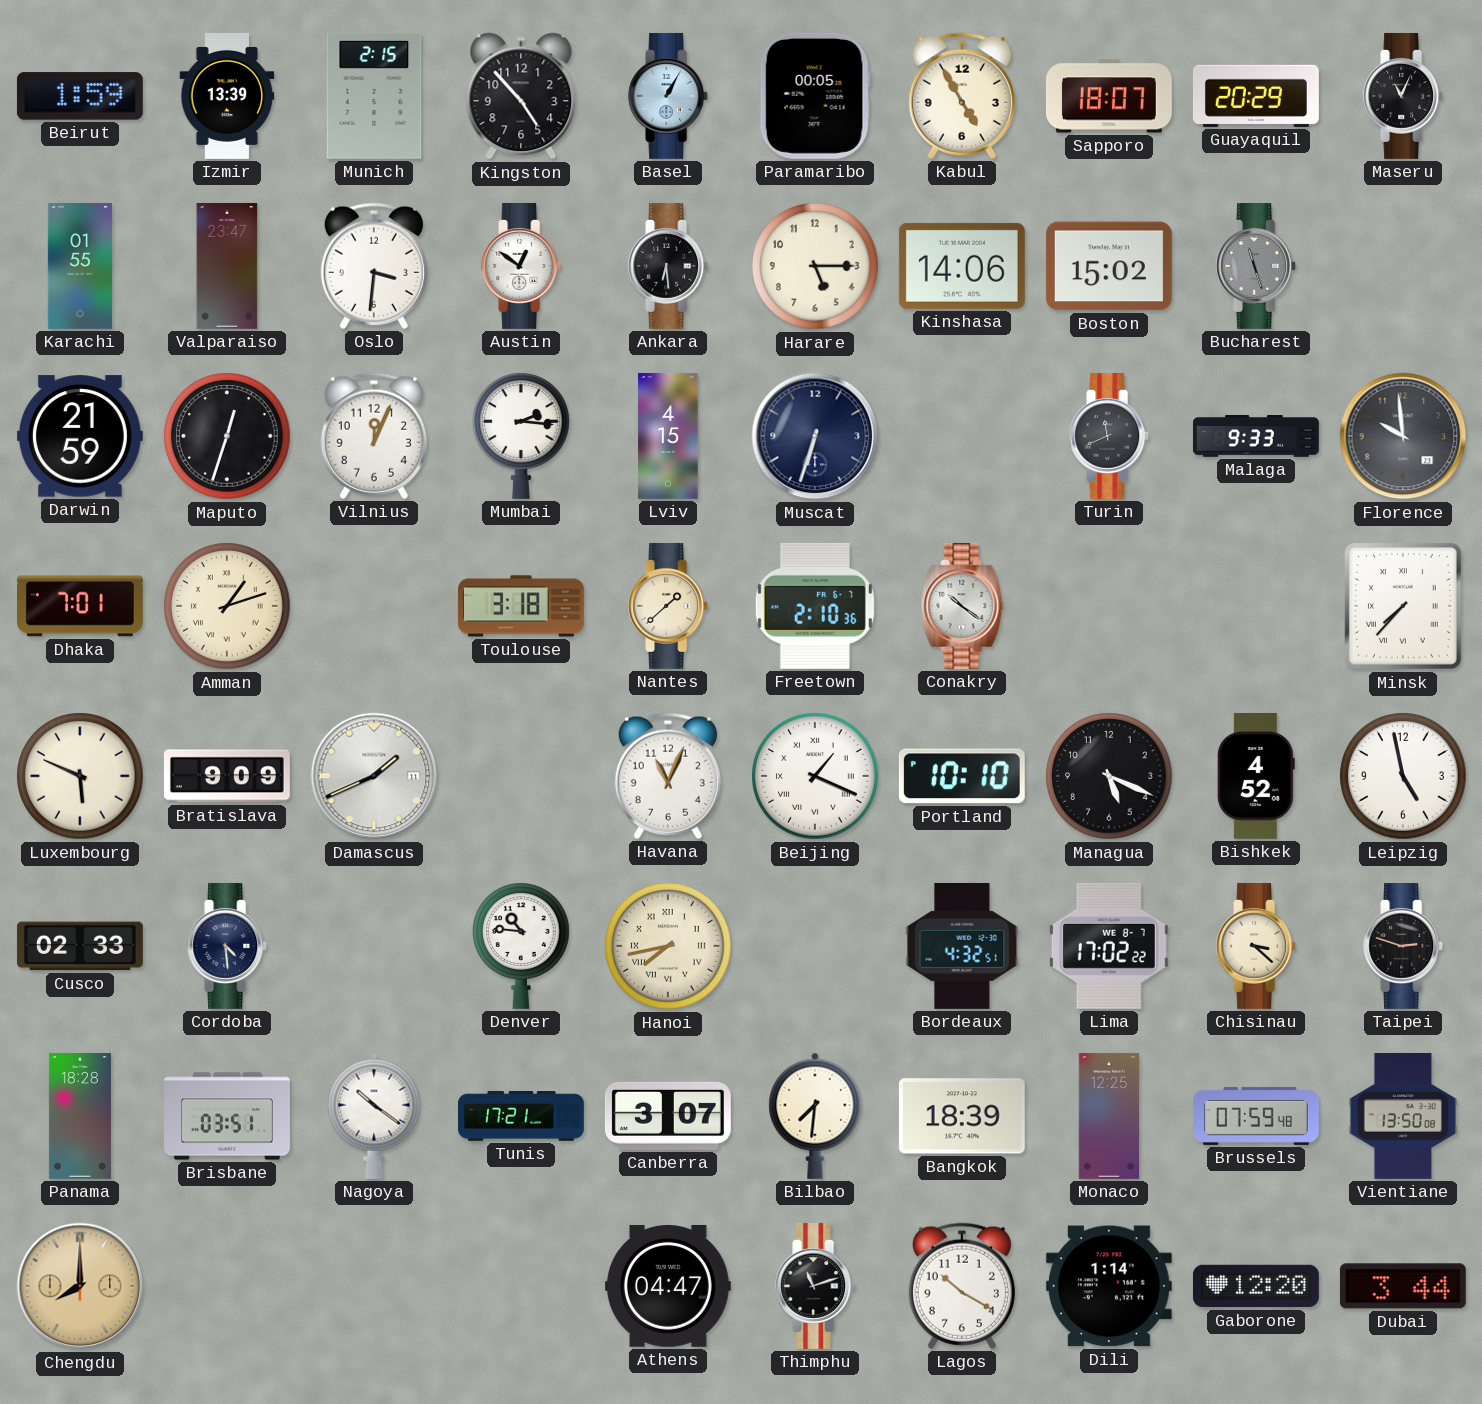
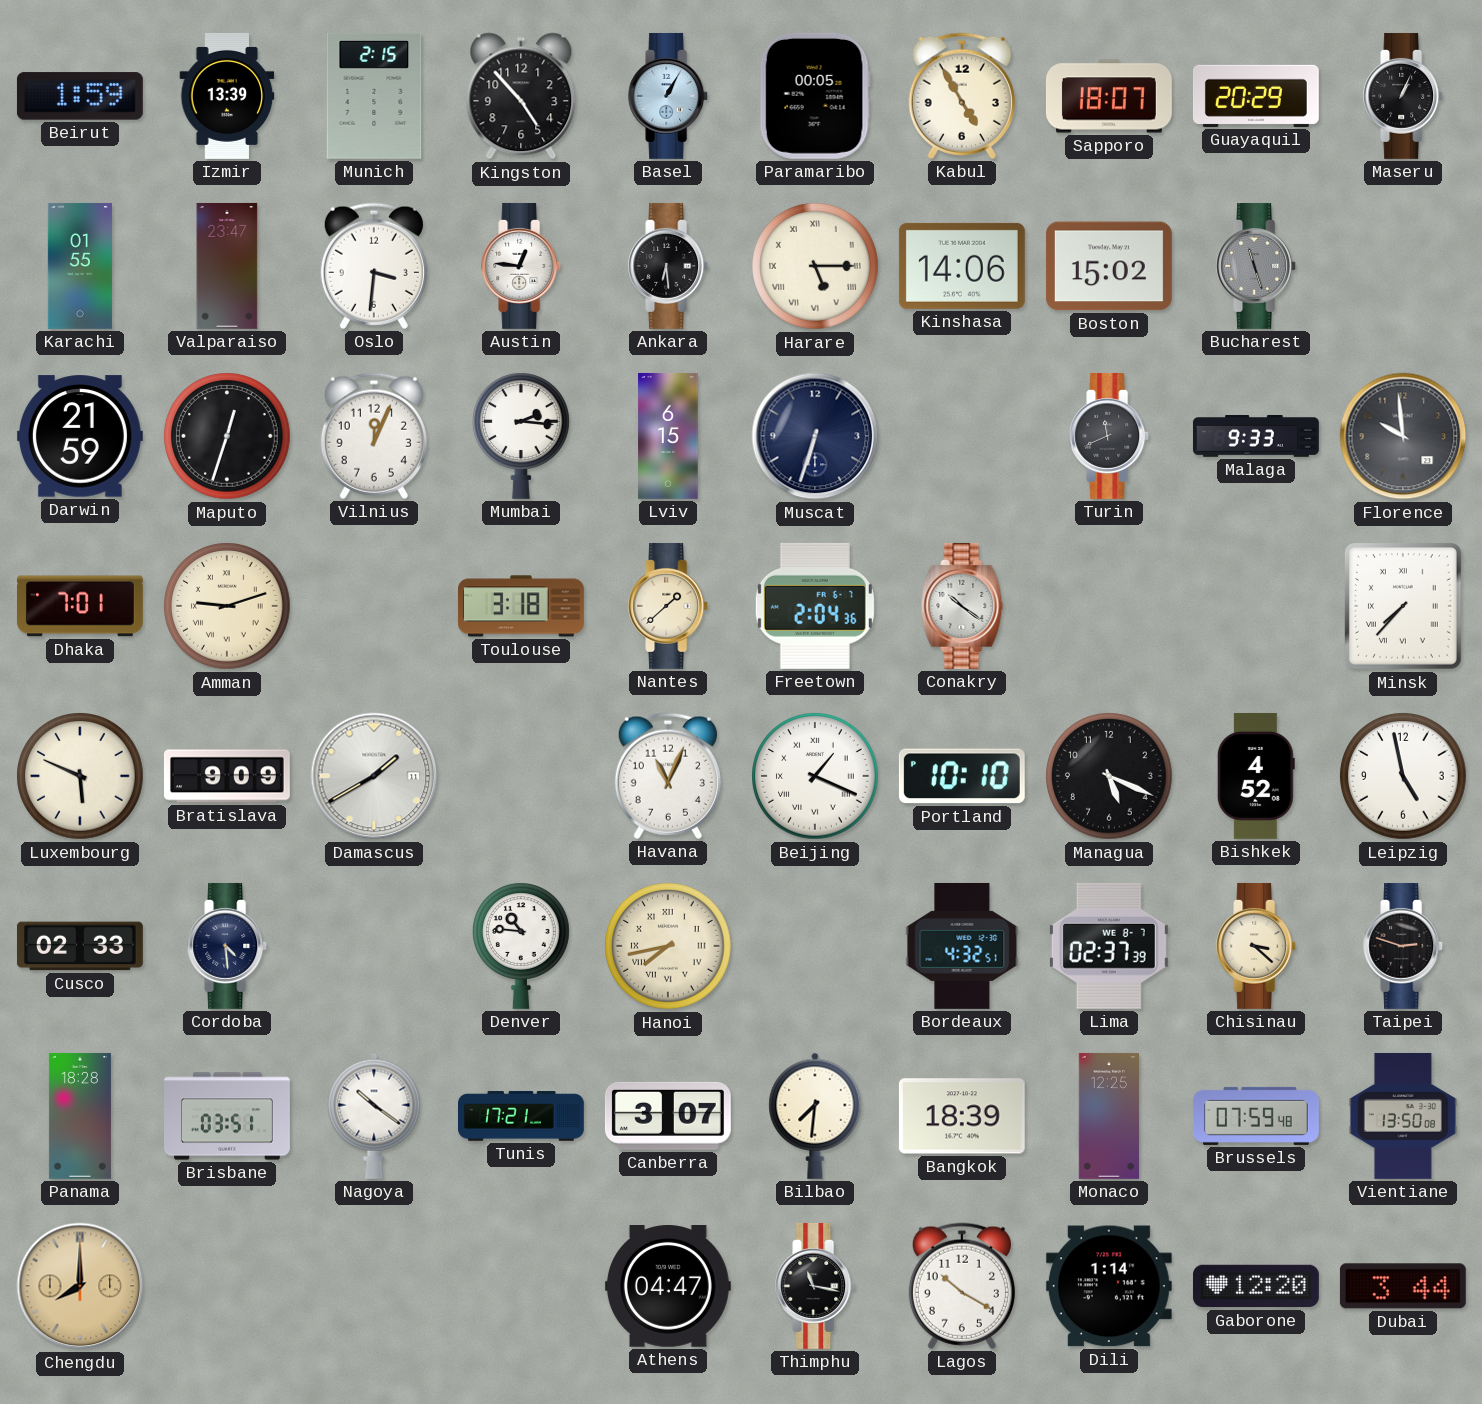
Maseru: 11:04 -> 1:04 (1404, 96)
Austin: 12:51 -> 12:46 (522, 266)
Harare numerals: Arabic -> Roman (815, 266)
Lviv: 4:15 -> 6:15 (668, 436)
Amman: 1:12 -> 9:12 (227, 606)
Freetown: 2:10 -> 2:04 (815, 606)
Damascus: 1:41 -> 1:40 (374, 776)
Lima: 17:02 -> 02:37 (1109, 946)
Thimphu: 11:12 -> 11:17 (816, 1286)
